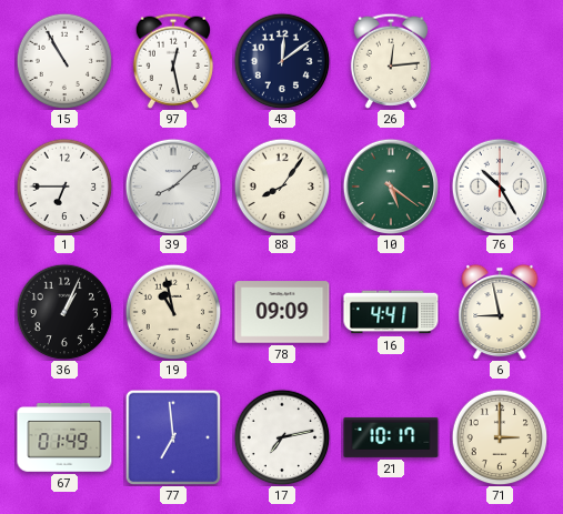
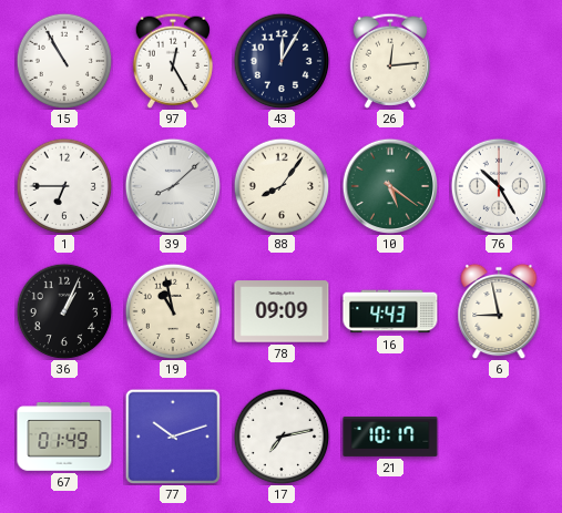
97: 12:28 -> 12:25 (172, 61)
43: 12:09 -> 12:05 (282, 61)
16: 4:41 -> 4:43 (390, 311)
77: 6:59 -> 10:12 (173, 437)
71: 3:00 -> none (500, 437)
